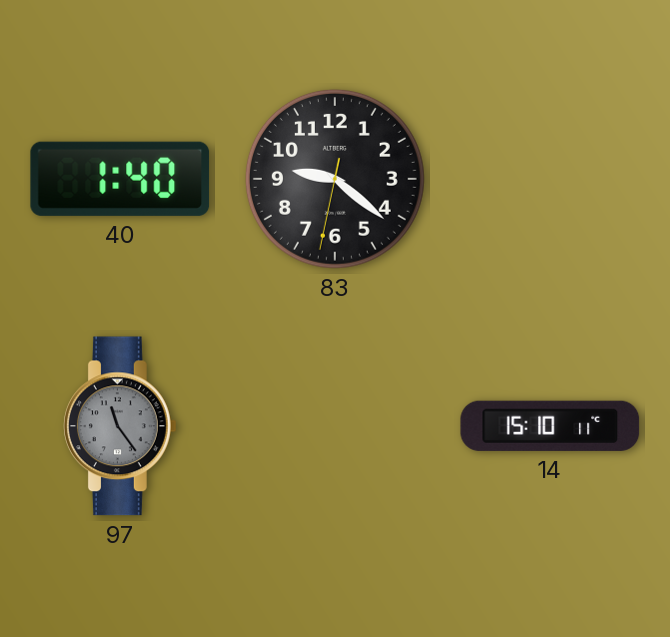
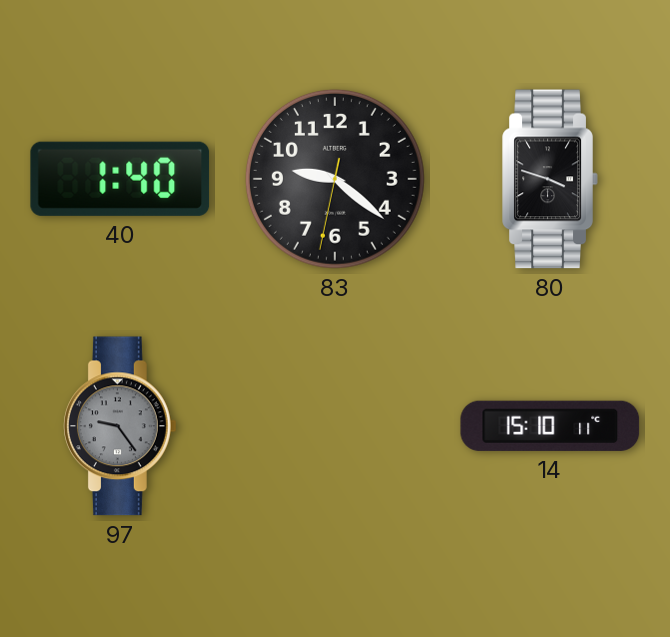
80: none -> 3:48 (550, 179)
97: 11:24 -> 9:24 (120, 426)
